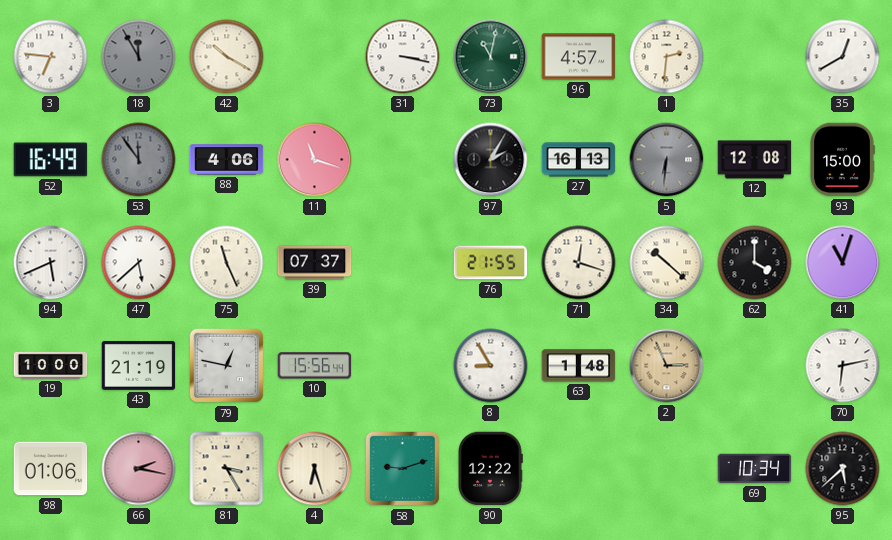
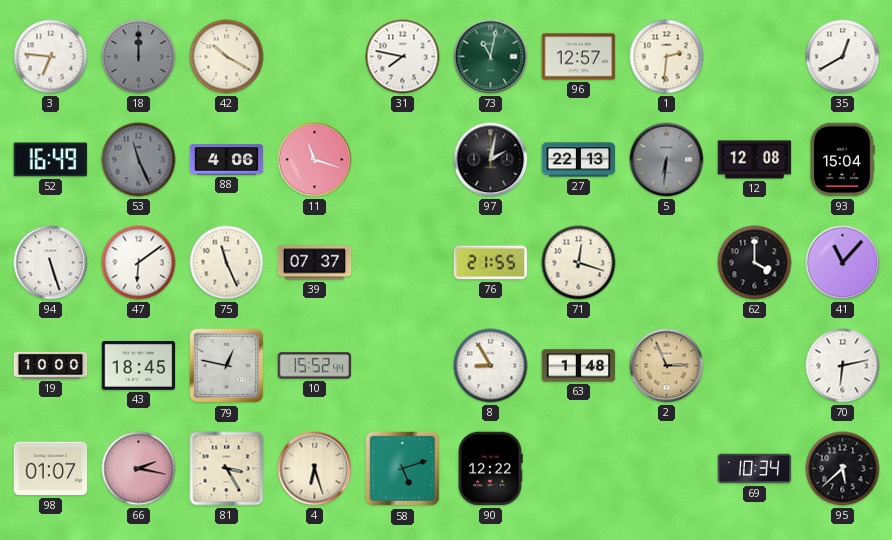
18: 11:55 -> 12:00 (139, 57)
31: 3:17 -> 7:47 (403, 57)
96: 4:57 -> 12:57 (579, 57)
53: 11:54 -> 11:26 (139, 160)
97: 2:05 -> 2:02 (491, 160)
27: 16:13 -> 22:13 (579, 160)
93: 15:00 -> 15:04 (842, 160)
94: 5:41 -> 5:27 (51, 263)
47: 5:38 -> 6:09 (139, 263)
34: 10:22 -> none (667, 263)
41: 11:03 -> 11:07 (843, 263)
43: 21:19 -> 18:45 (139, 365)
10: 15:56 -> 15:52 (315, 366)
98: 01:06 -> 01:07 (51, 469)
58: 9:12 -> 5:12 (403, 469)
